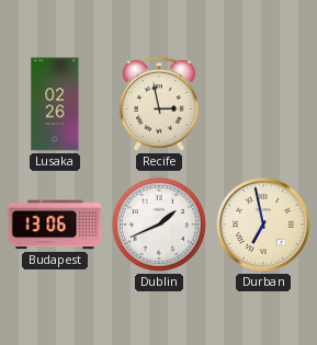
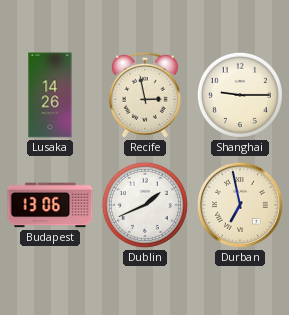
Lusaka: 02:26 -> 14:26 (50, 95)
Shanghai: none -> 9:15 (240, 95)
